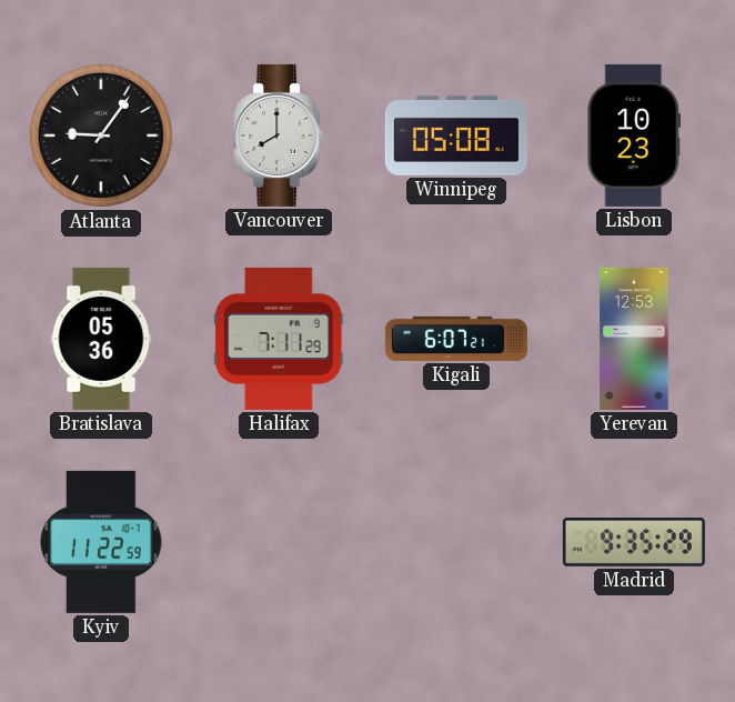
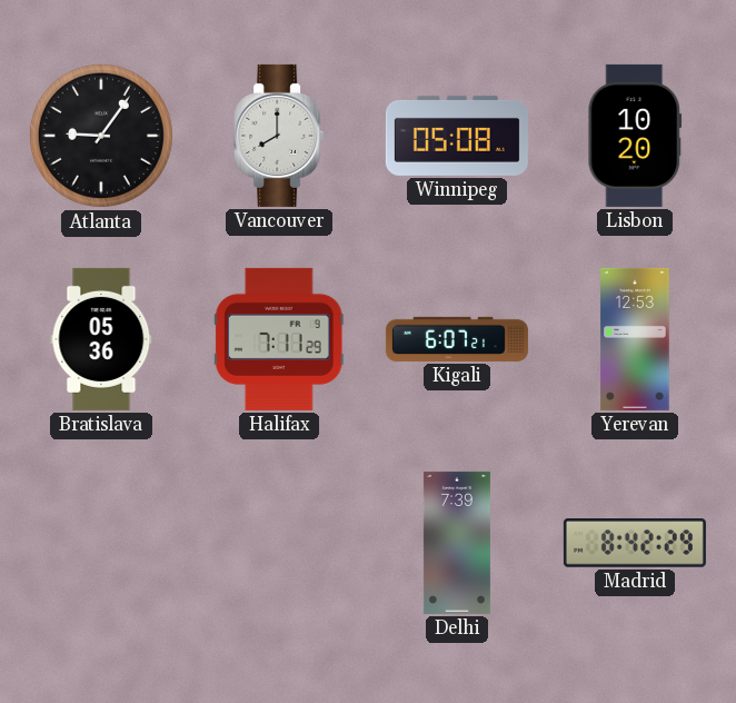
Lisbon: 10:23 -> 10:20 (635, 136)
Kyiv: 11:22 -> none (101, 542)
Delhi: none -> 7:39 (457, 543)
Madrid: 9:35 -> 8:42 (635, 544)
